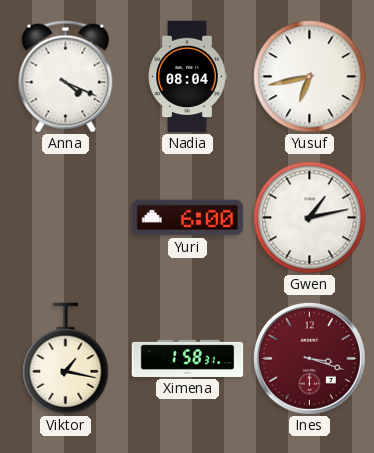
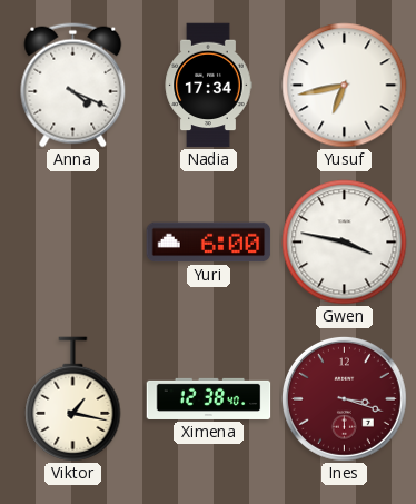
Nadia: 08:04 -> 17:34 (208, 86)
Gwen: 1:13 -> 3:47 (345, 243)
Ximena: 1:58 -> 12:38 (209, 398)
